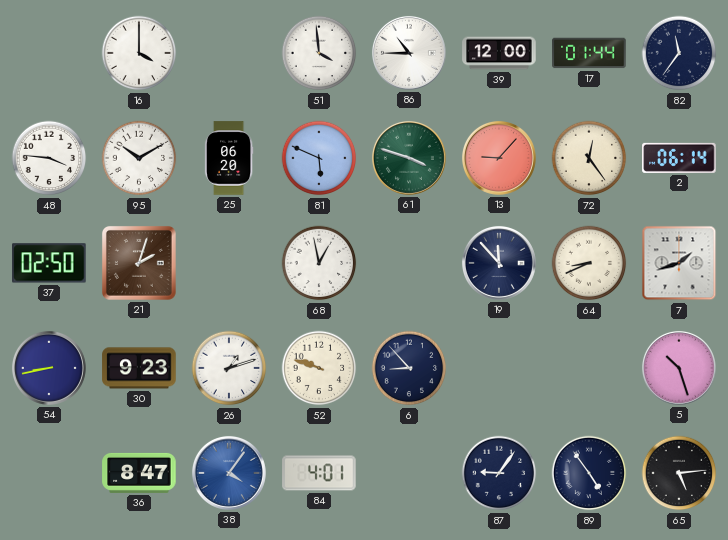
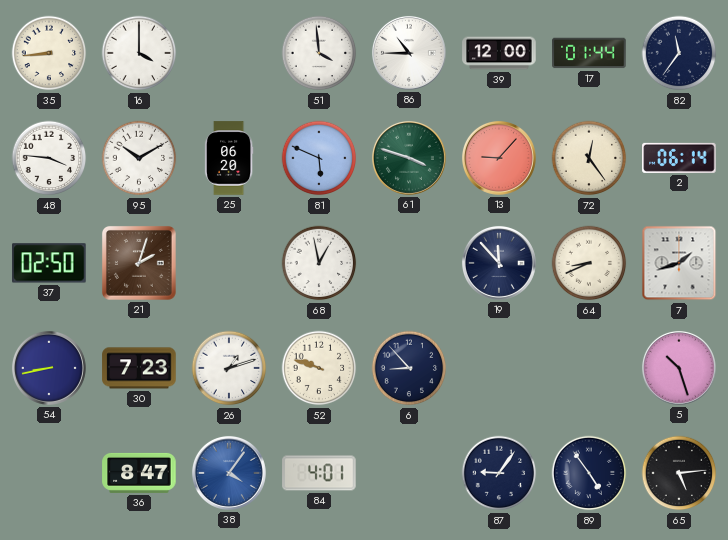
35: none -> 8:44 (49, 53)
30: 9:23 -> 7:23 (139, 368)
